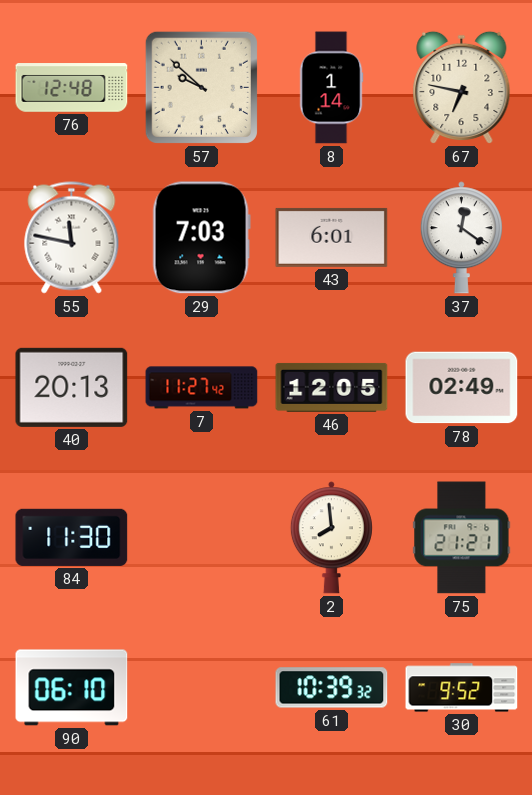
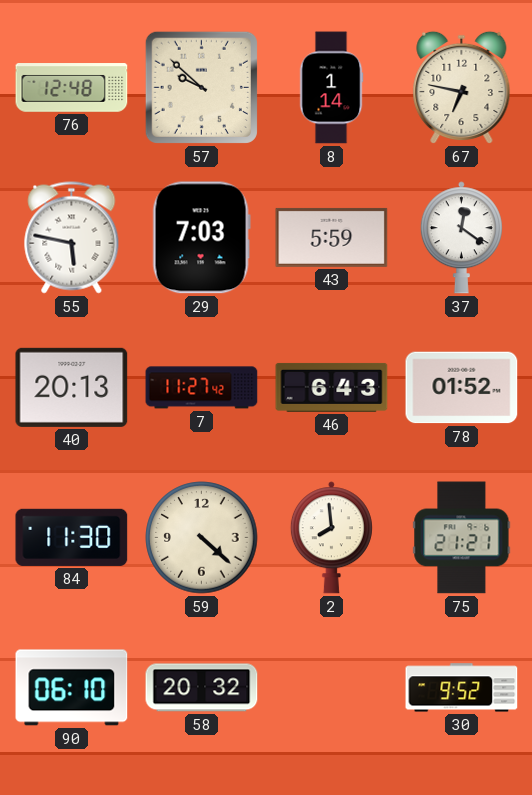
55: 11:47 -> 5:47 (72, 238)
43: 6:01 -> 5:59 (332, 237)
46: 12:05 -> 6:43 (332, 387)
78: 02:49 -> 01:52 (462, 388)
59: none -> 4:22 (202, 538)
58: none -> 20:32 (202, 688)
61: 10:39 -> none (332, 688)
